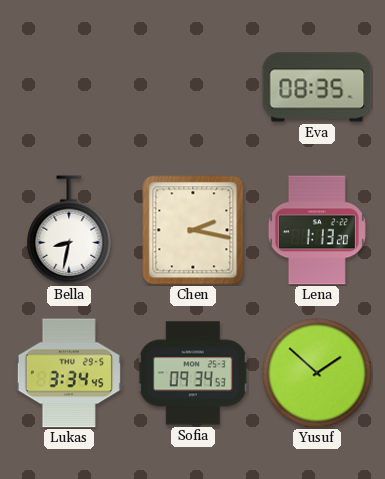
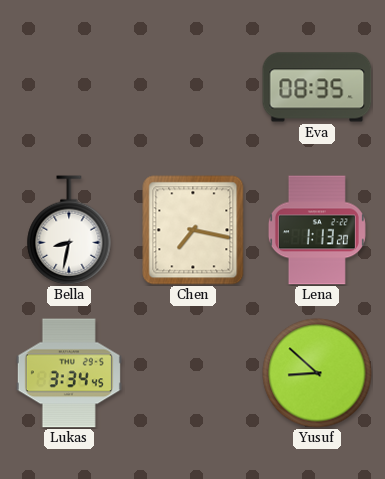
Chen: 2:17 -> 7:17 (193, 230)
Sofia: 09:34 -> none (193, 373)
Yusuf: 1:52 -> 8:52 (317, 373)
